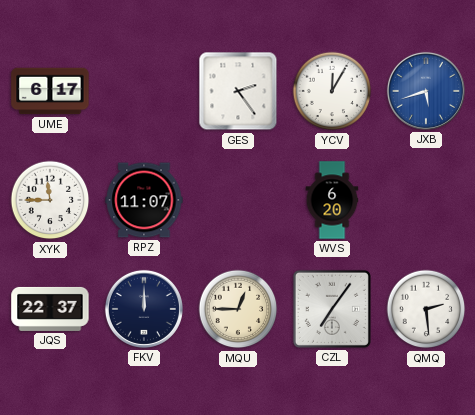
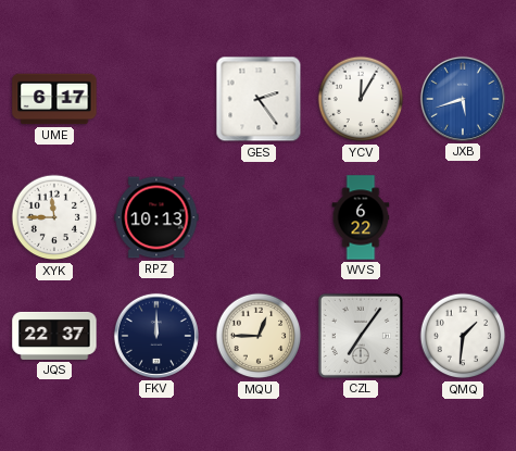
RPZ: 11:07 -> 10:13 (156, 217)
WVS: 6:20 -> 6:22 (361, 217)
QMQ: 2:29 -> 1:31 (463, 336)
